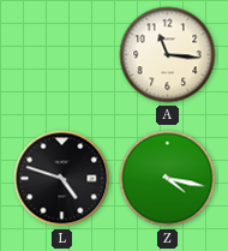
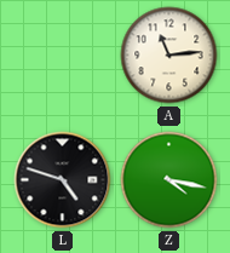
A: 11:16 -> 11:14 (169, 56)
